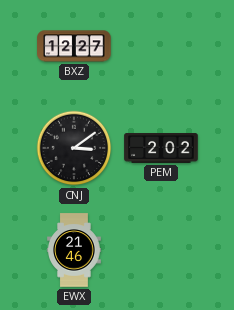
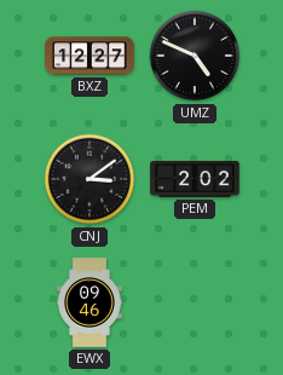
UMZ: none -> 4:49 (195, 56)
EWX: 21:46 -> 09:46 (89, 302)
